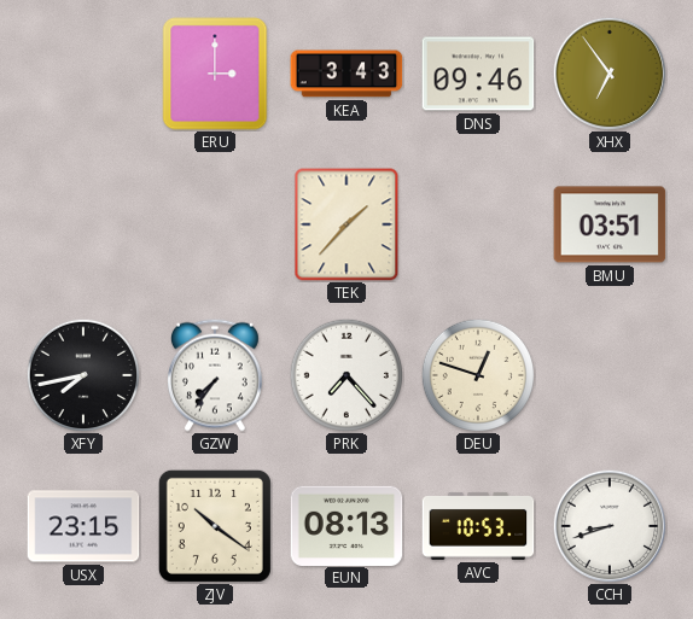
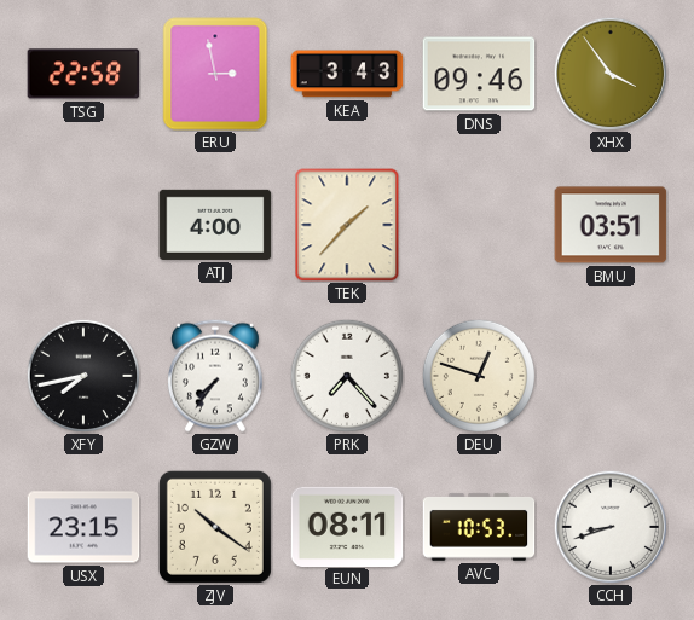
TSG: none -> 22:58 (83, 74)
ERU: 3:00 -> 2:58 (215, 74)
XHX: 6:54 -> 3:54 (611, 74)
ATJ: none -> 4:00 (215, 225)
EUN: 08:13 -> 08:11 (347, 526)
